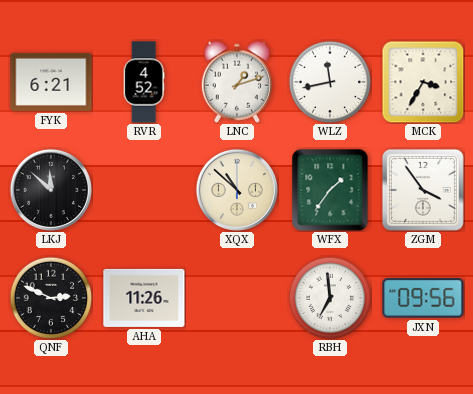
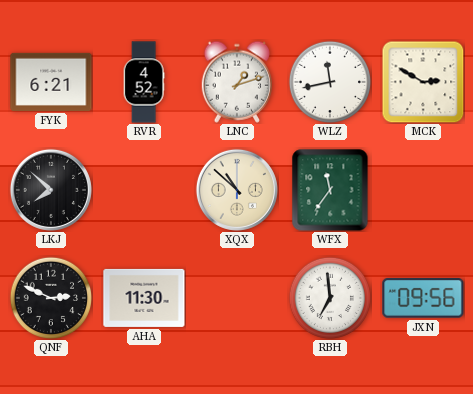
MCK: 3:35 -> 2:50 (423, 82)
LKJ: 11:52 -> 7:52 (51, 190)
WFX: 1:36 -> 11:36 (330, 190)
ZGM: 3:54 -> none (423, 190)
AHA: 11:26 -> 11:30 (144, 298)
